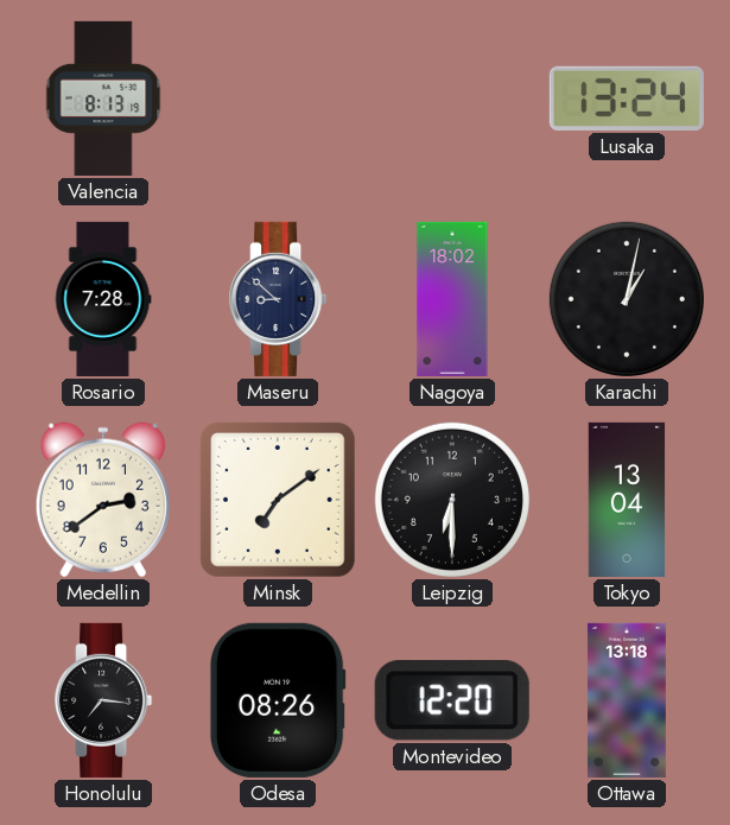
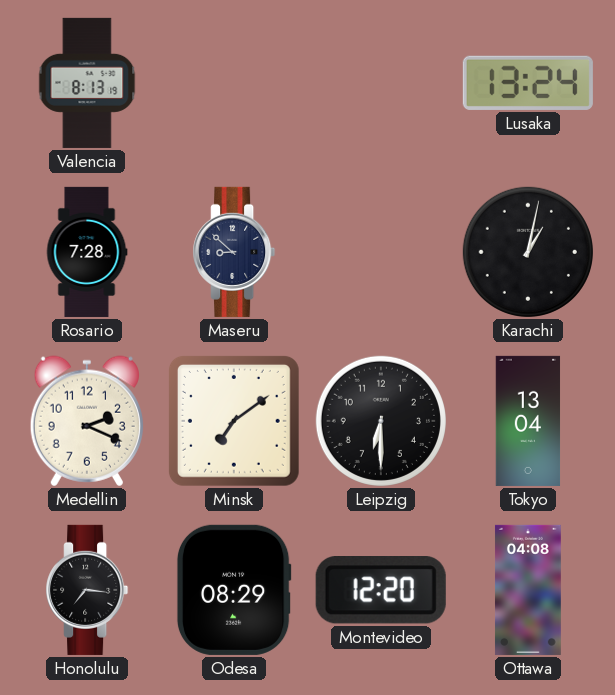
Nagoya: 18:02 -> none (452, 299)
Medellin: 2:39 -> 2:19 (87, 421)
Odesa: 08:26 -> 08:29 (234, 590)
Ottawa: 13:18 -> 04:08 (528, 590)
